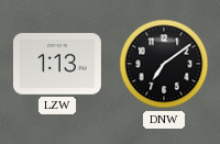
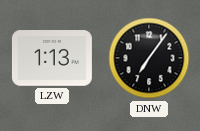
DNW: 7:09 -> 7:06 (149, 58)
